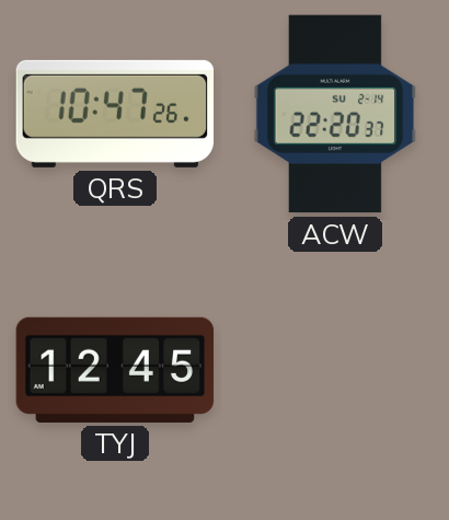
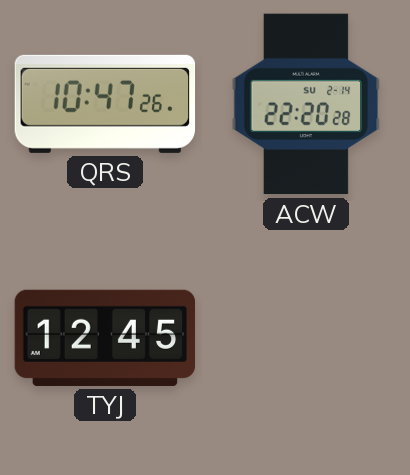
ACW: 22:20:37 -> 22:20:28 (306, 104)
